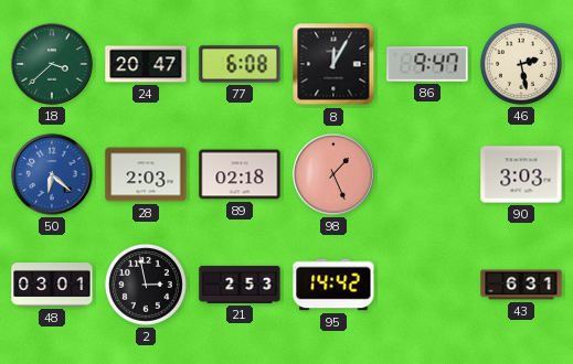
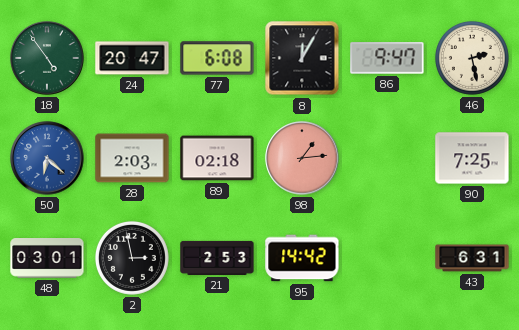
18: 3:38 -> 4:54 (47, 58)
98: 1:26 -> 1:14 (302, 158)
90: 3:03 -> 7:25 (472, 158)
